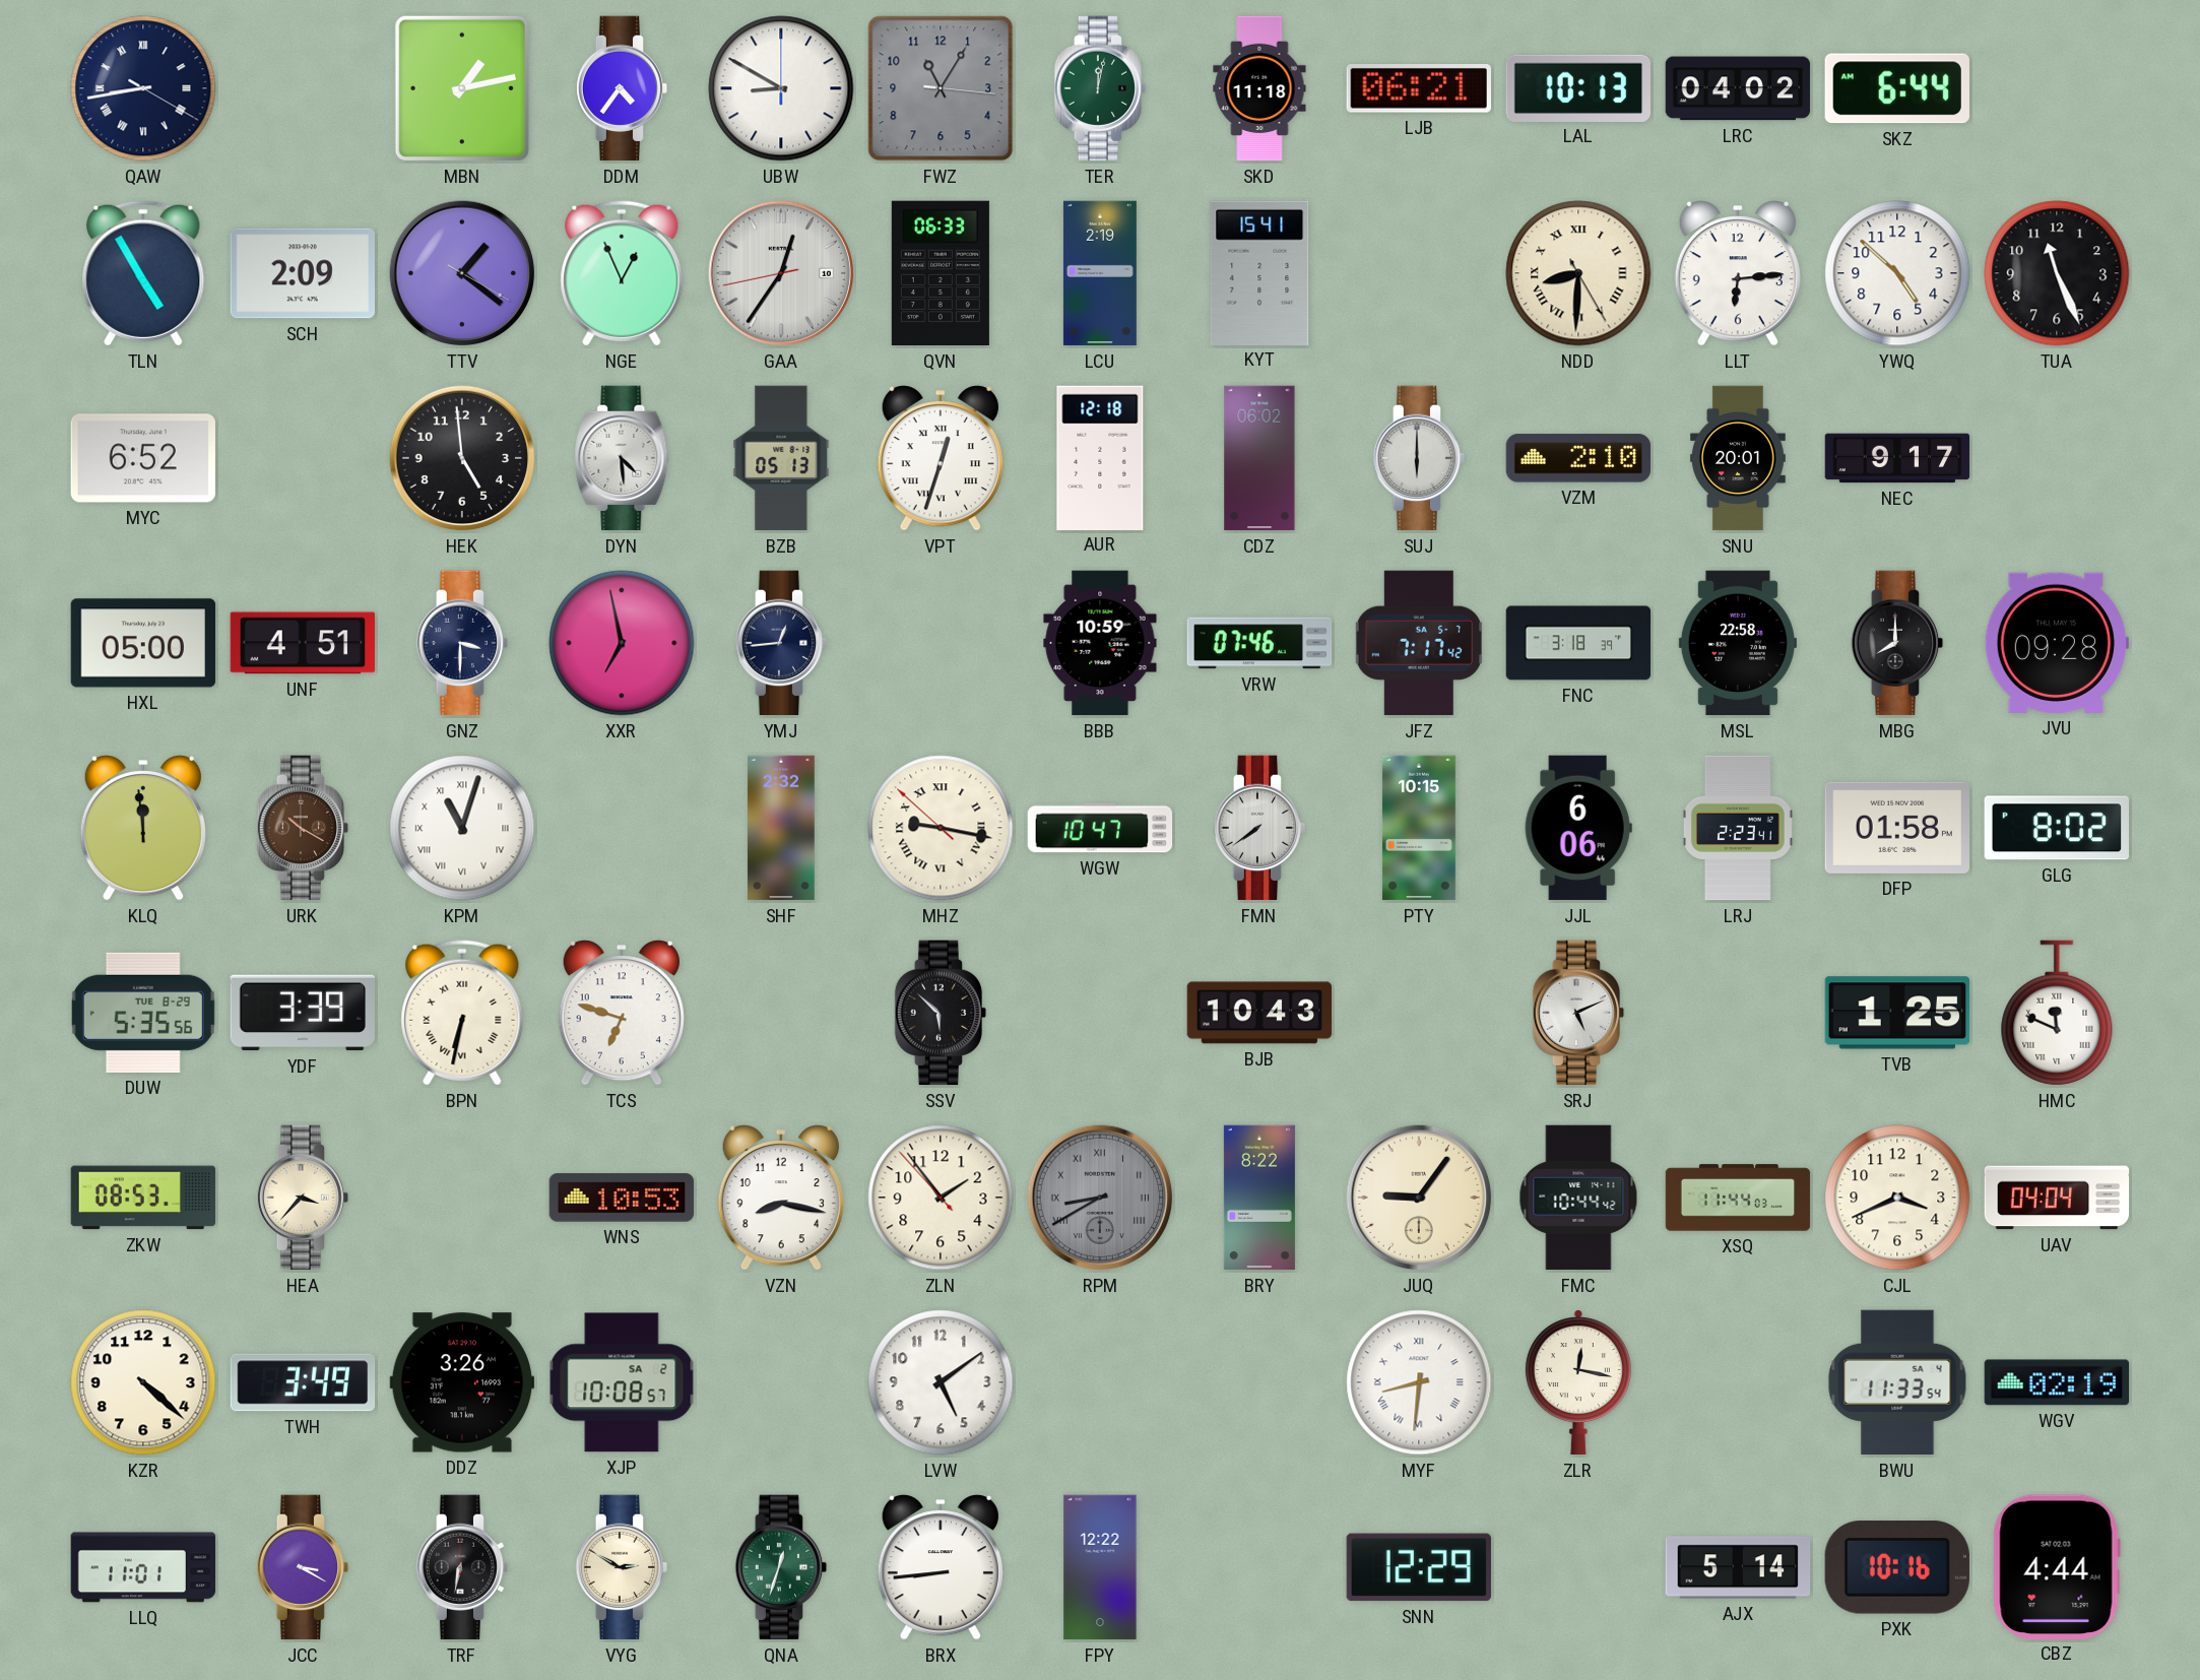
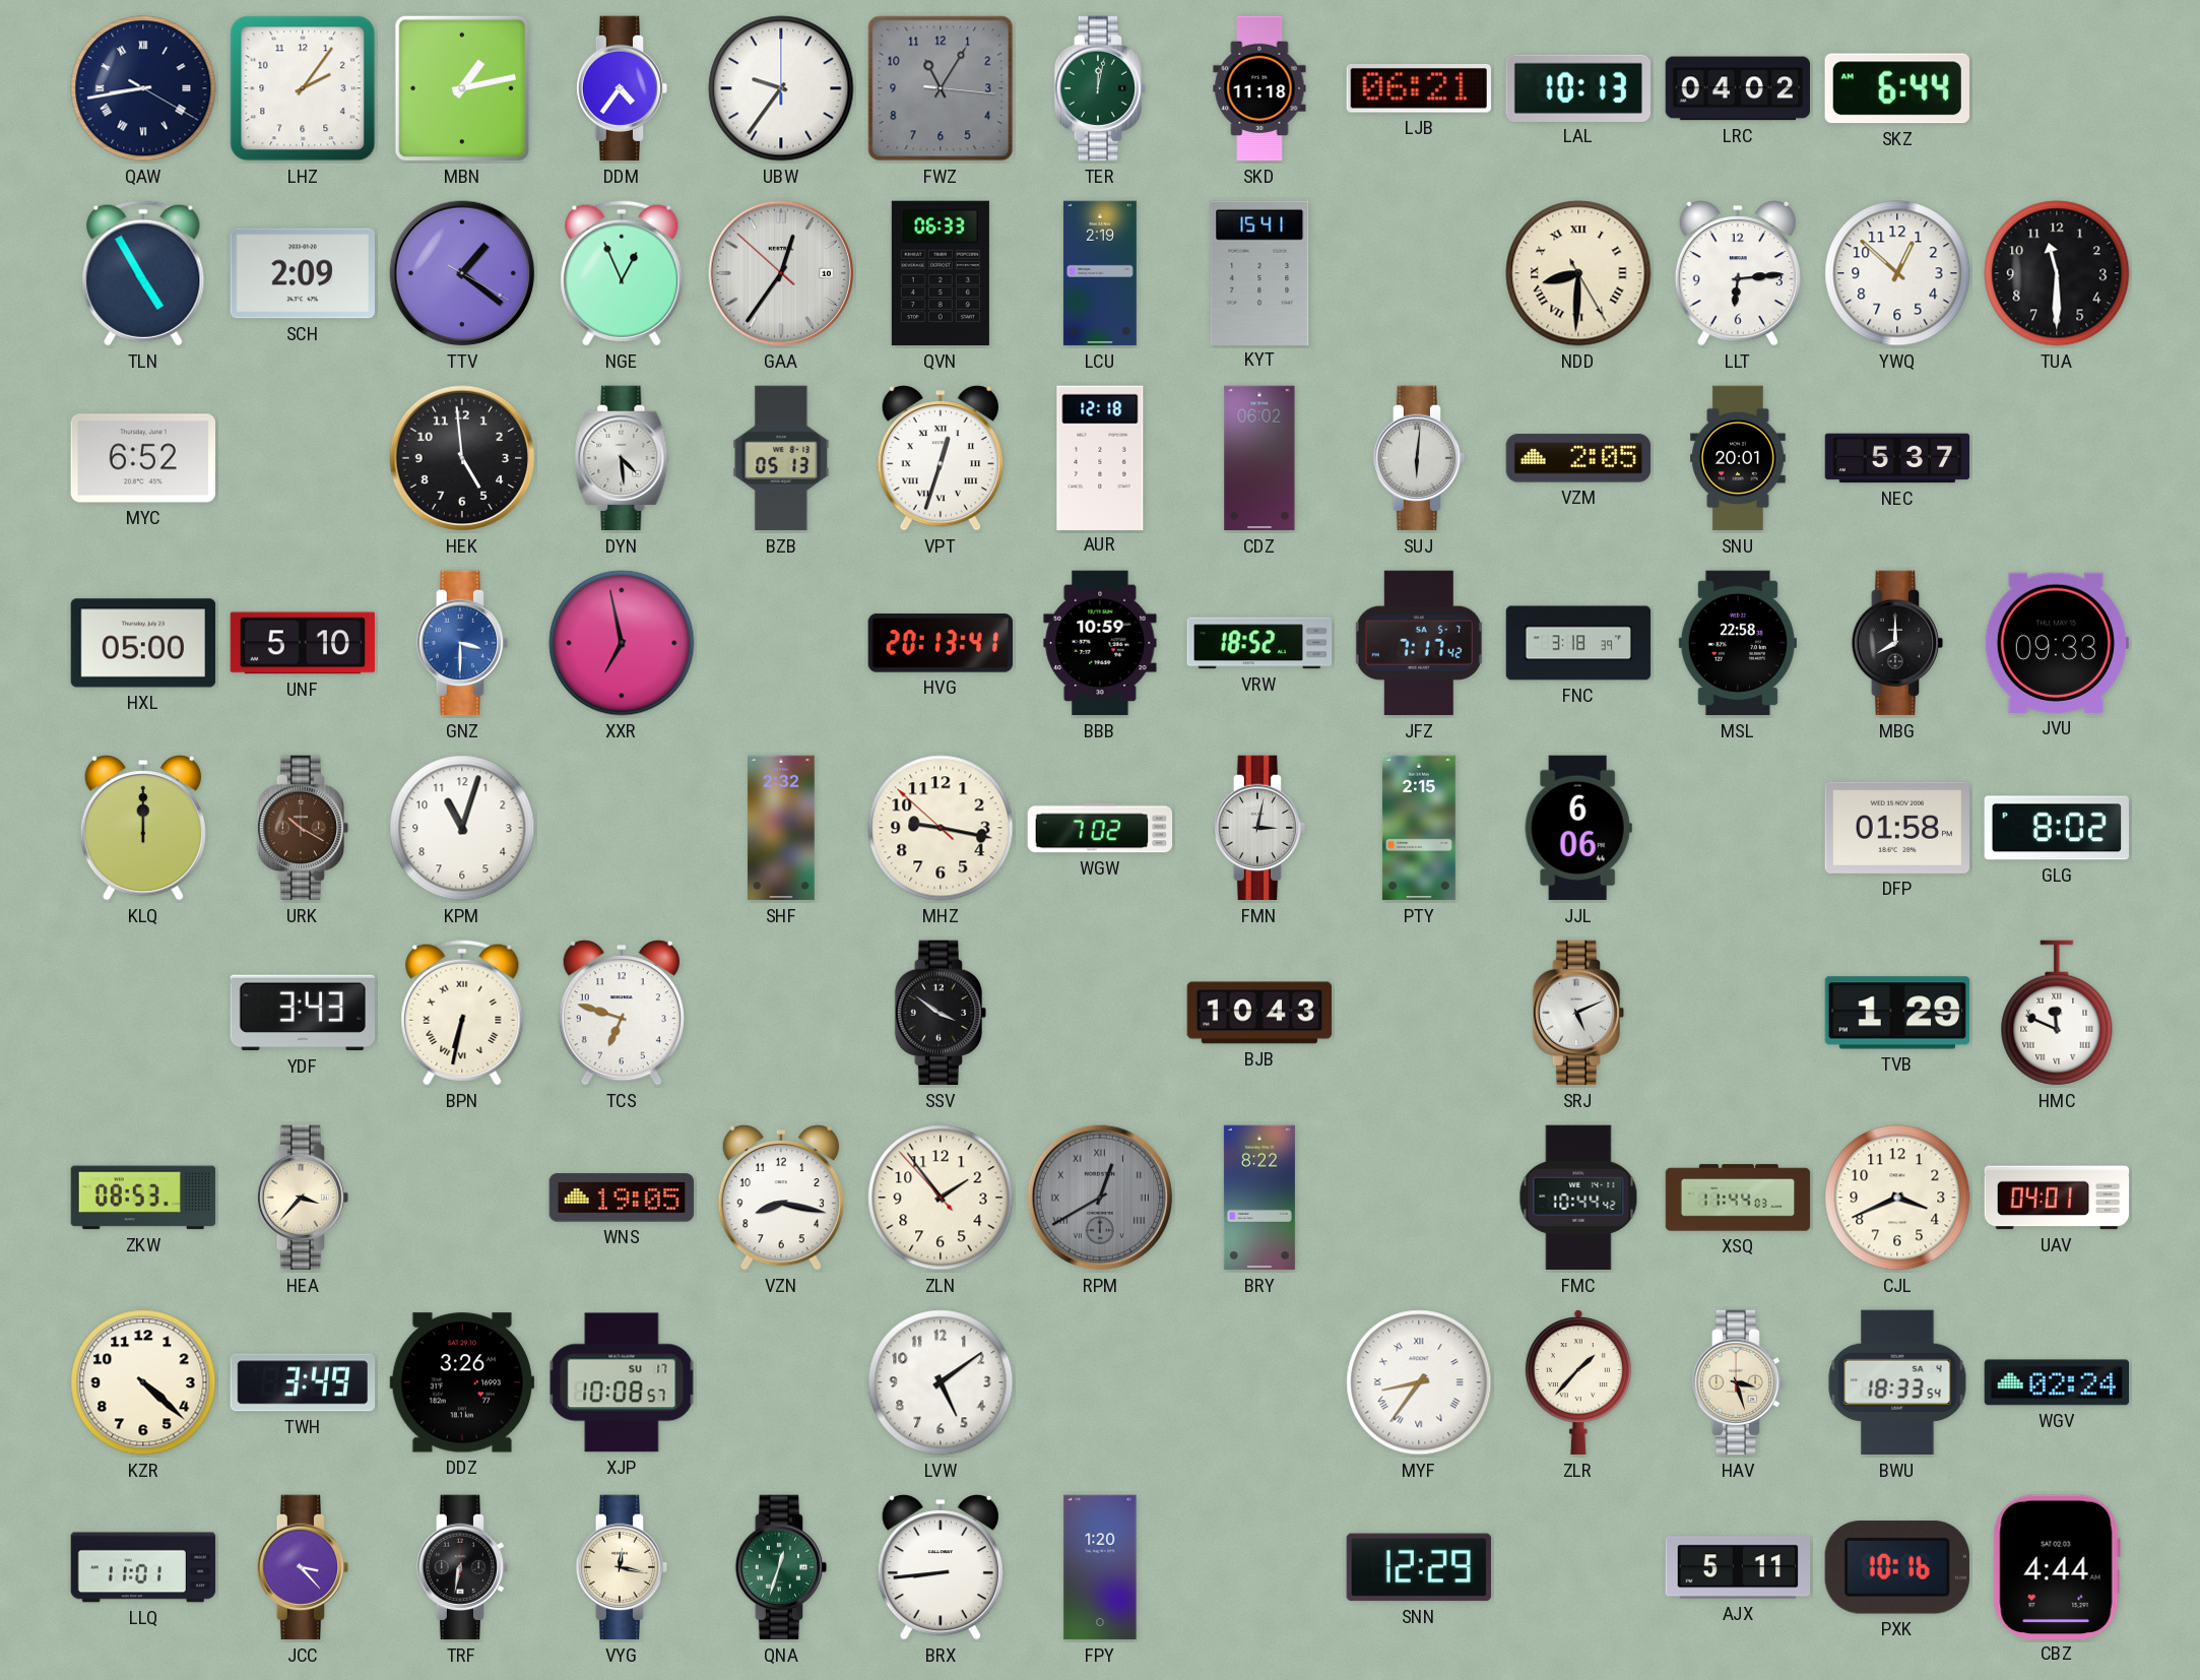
LHZ: none -> 2:06 (303, 88)
UBW: 8:50 -> 9:36 (781, 88)
GAA: 12:35:43 -> 12:35:52 (781, 273)
YWQ: 4:52 -> 12:52 (1897, 273)
TUA: 11:26 -> 11:30 (2057, 273)
SUJ: 6:00 -> 6:01 (1419, 458)
VZM: 2:10 -> 2:05 (1578, 458)
NEC: 9:17 -> 5:37 (1897, 458)
UNF: 4:51 -> 5:10 (303, 643)
GNZ dial: navy -> blue (462, 643)
YMJ: 12:44 -> none (781, 643)
HVG: none -> 20:13 (941, 643)
VRW: 07:46 -> 18:52 (1259, 643)
JVU: 09:28 -> 09:33 (2056, 643)
KLQ: 11:59 -> 12:00 (143, 828)
KPM numerals: Roman -> Arabic (462, 828)
MHZ numerals: Roman -> Arabic (941, 828)
WGW: 10:47 -> 7:02 (1100, 828)
FMN: 7:39 -> 3:02 (1259, 828)
PTY: 10:15 -> 2:15 (1419, 828)
LRJ: 2:23 -> none (1738, 828)
DUW: 5:35 -> none (143, 1013)
YDF: 3:39 -> 3:43 (302, 1013)
SSV: 5:52 -> 3:51 (941, 1013)
TVB: 1:25 -> 1:29 (1897, 1013)
WNS: 10:53 -> 19:05 (622, 1198)
RPM: 8:40 -> 12:40 (1100, 1198)
JUQ: 9:06 -> none (1419, 1198)
UAV: 04:04 -> 04:01 (2057, 1198)
XJP date: SA 2 -> SU 17 (622, 1382)
MYF: 8:31 -> 8:36 (1419, 1382)
ZLR: 12:17 -> 1:37 (1578, 1383)
HAV: none -> 3:27 (1738, 1382)
BWU: 11:33 -> 18:33 (1897, 1382)
WGV: 02:19 -> 02:24 (2057, 1382)
JCC: 3:20 -> 3:23 (303, 1567)
VYG: 2:50 -> 12:17 (622, 1567)
FPY: 12:22 -> 1:20 (1100, 1567)
AJX: 5:14 -> 5:11 (1738, 1567)
